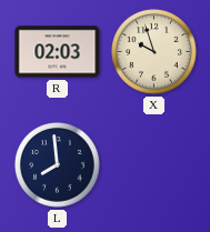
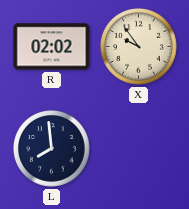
R: 02:03 -> 02:02 (52, 47)
X: 9:57 -> 9:54 (139, 47)
